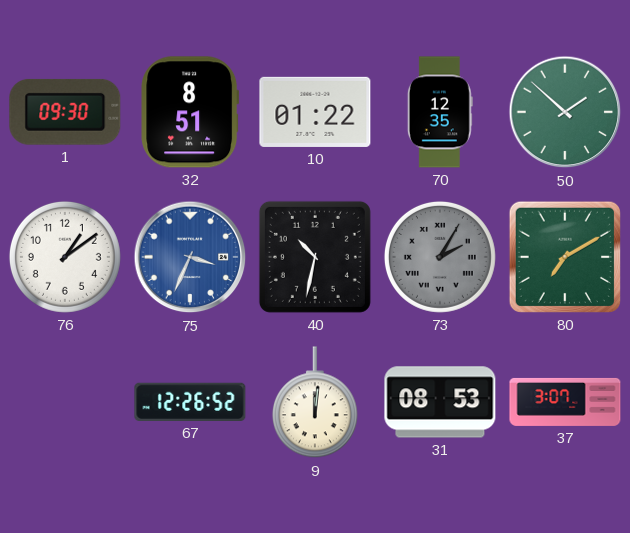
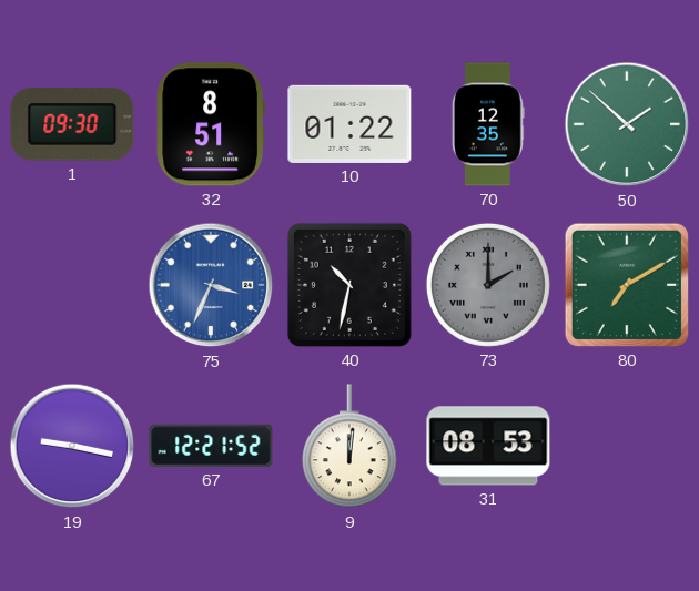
76: 1:09 -> none (65, 257)
73: 2:05 -> 2:00 (488, 285)
19: none -> 9:17 (72, 446)
67: 12:26 -> 12:21 (211, 446)
37: 3:07 -> none (565, 402)
